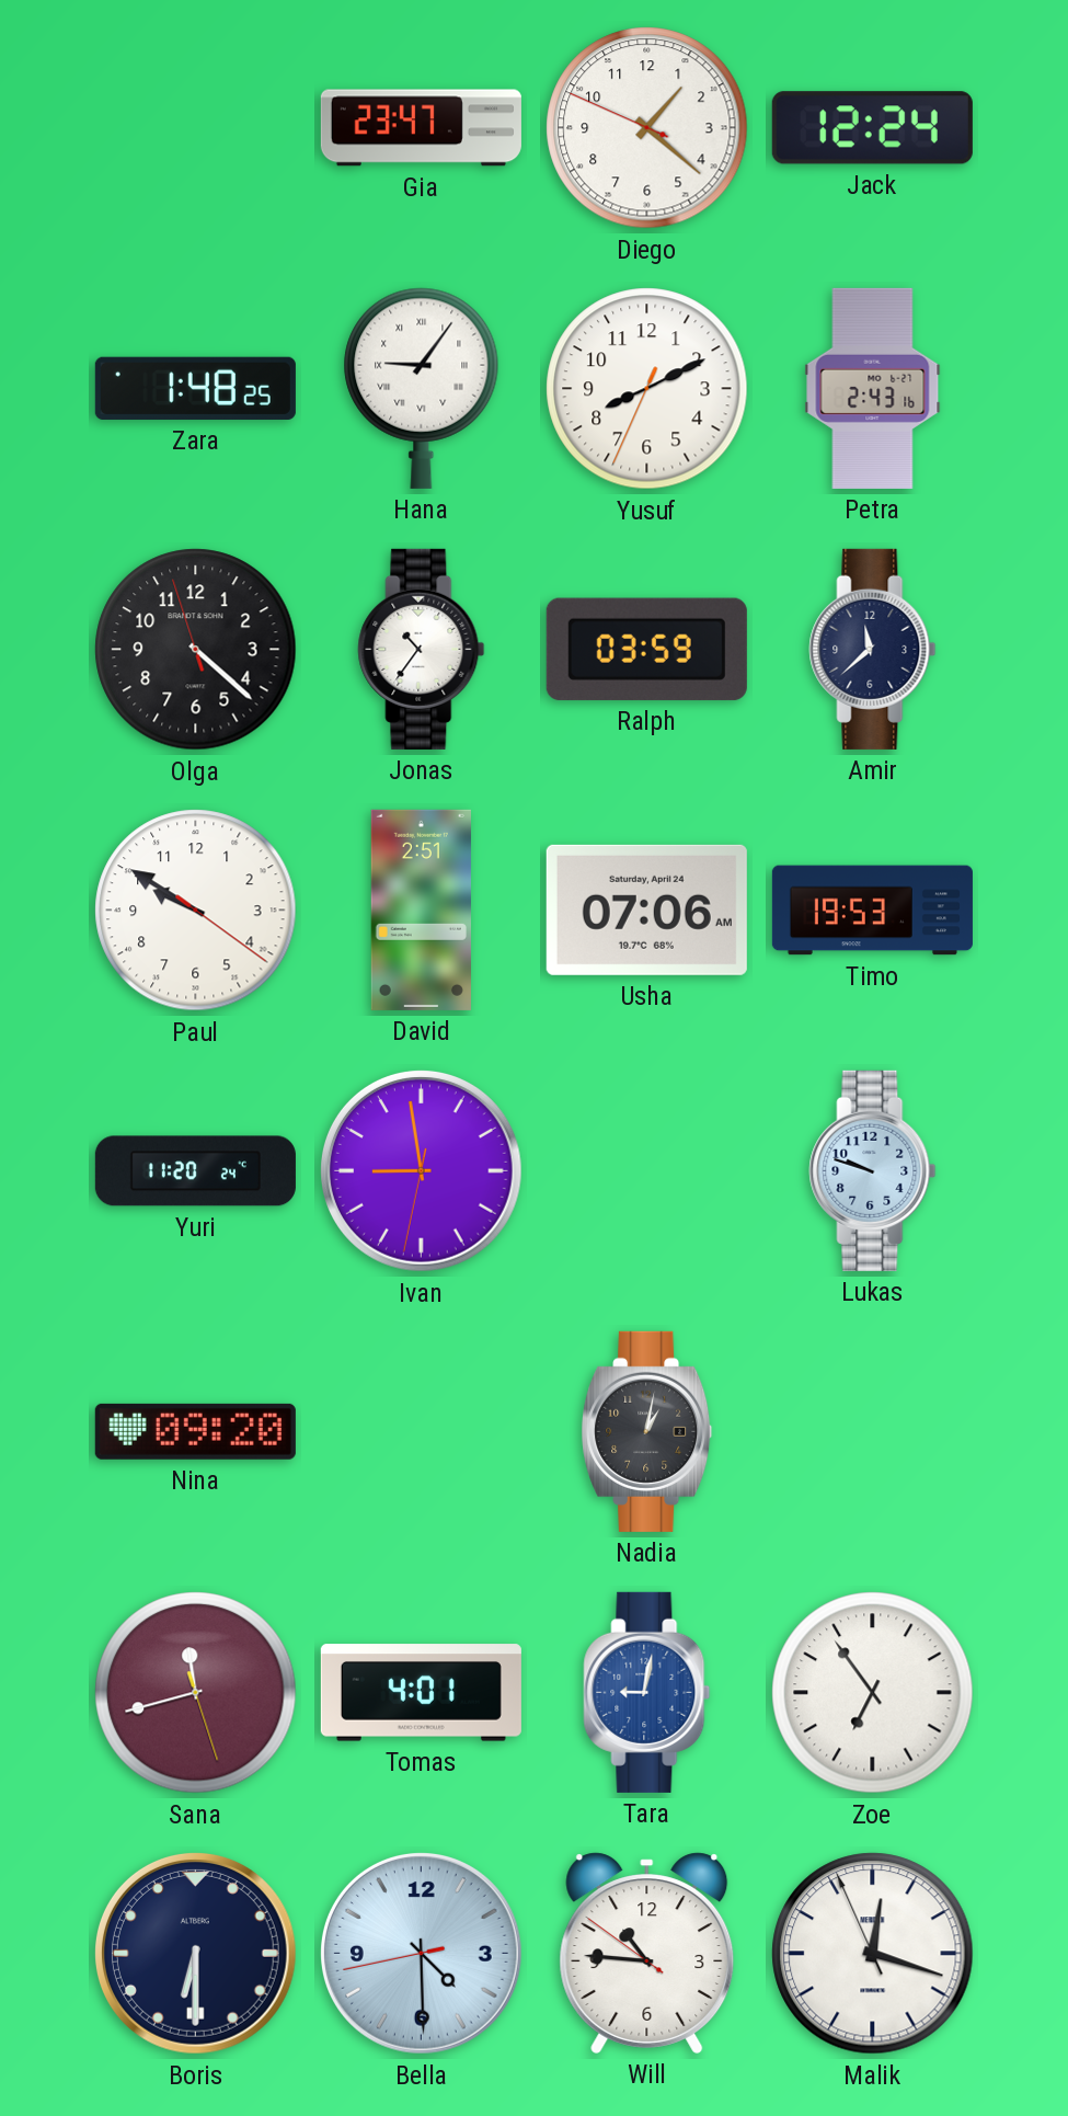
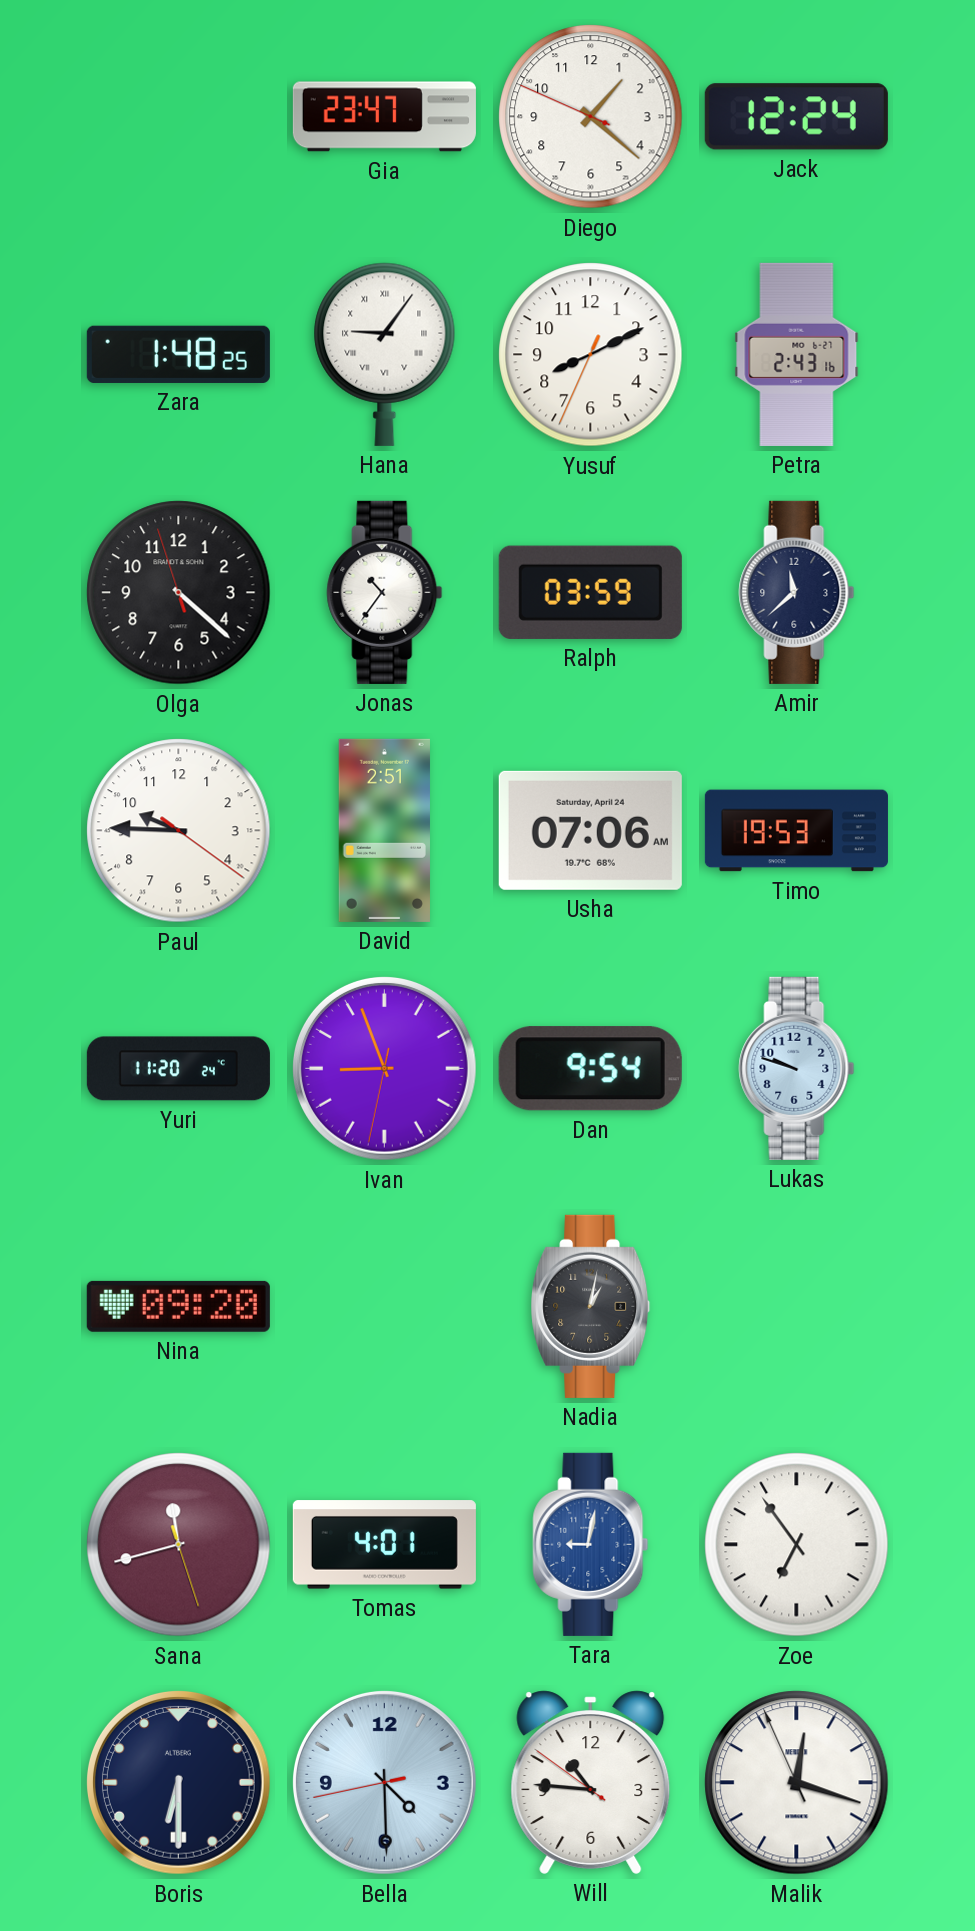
Paul: 9:50 -> 9:45 (179, 831)
Ivan: 8:58 -> 8:56 (385, 1069)
Dan: none -> 9:54 (590, 1069)
